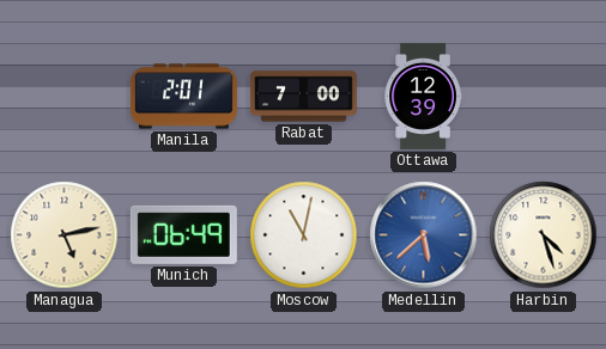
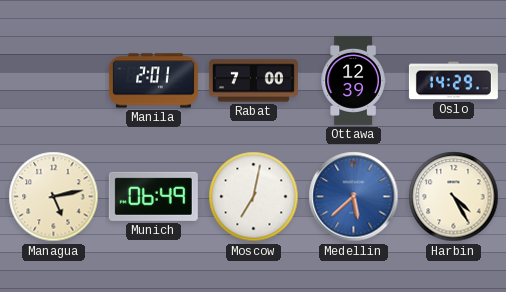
Oslo: none -> 14:29 (453, 81)
Moscow: 11:02 -> 7:02 (254, 197)
Harbin: 4:27 -> 4:25 (454, 197)
